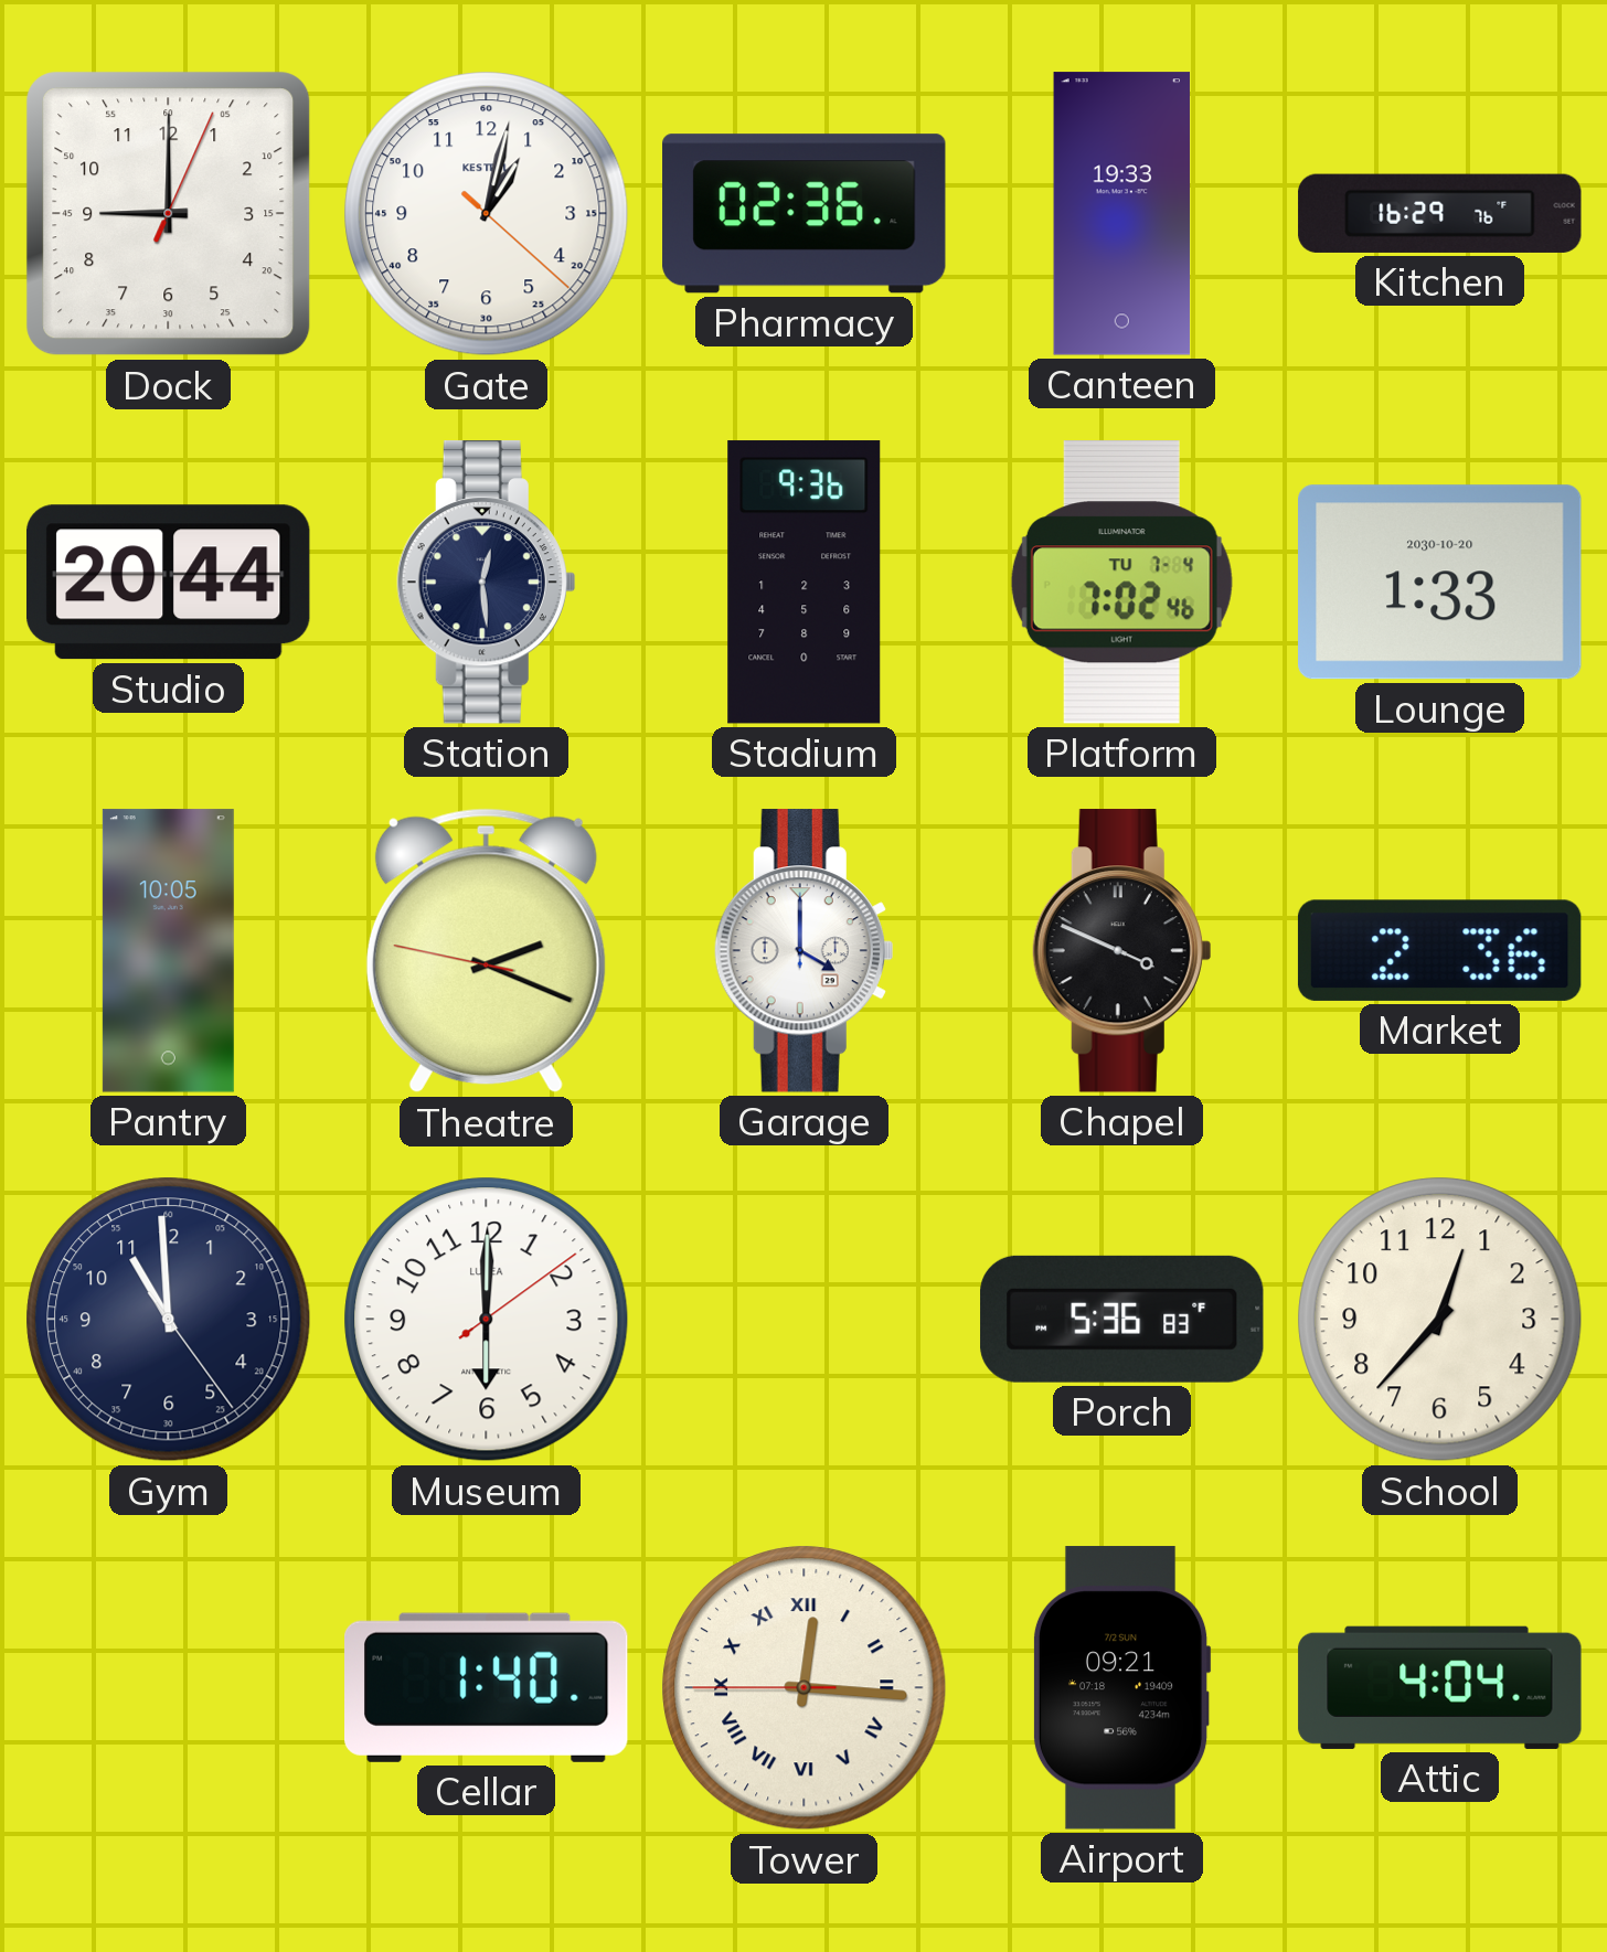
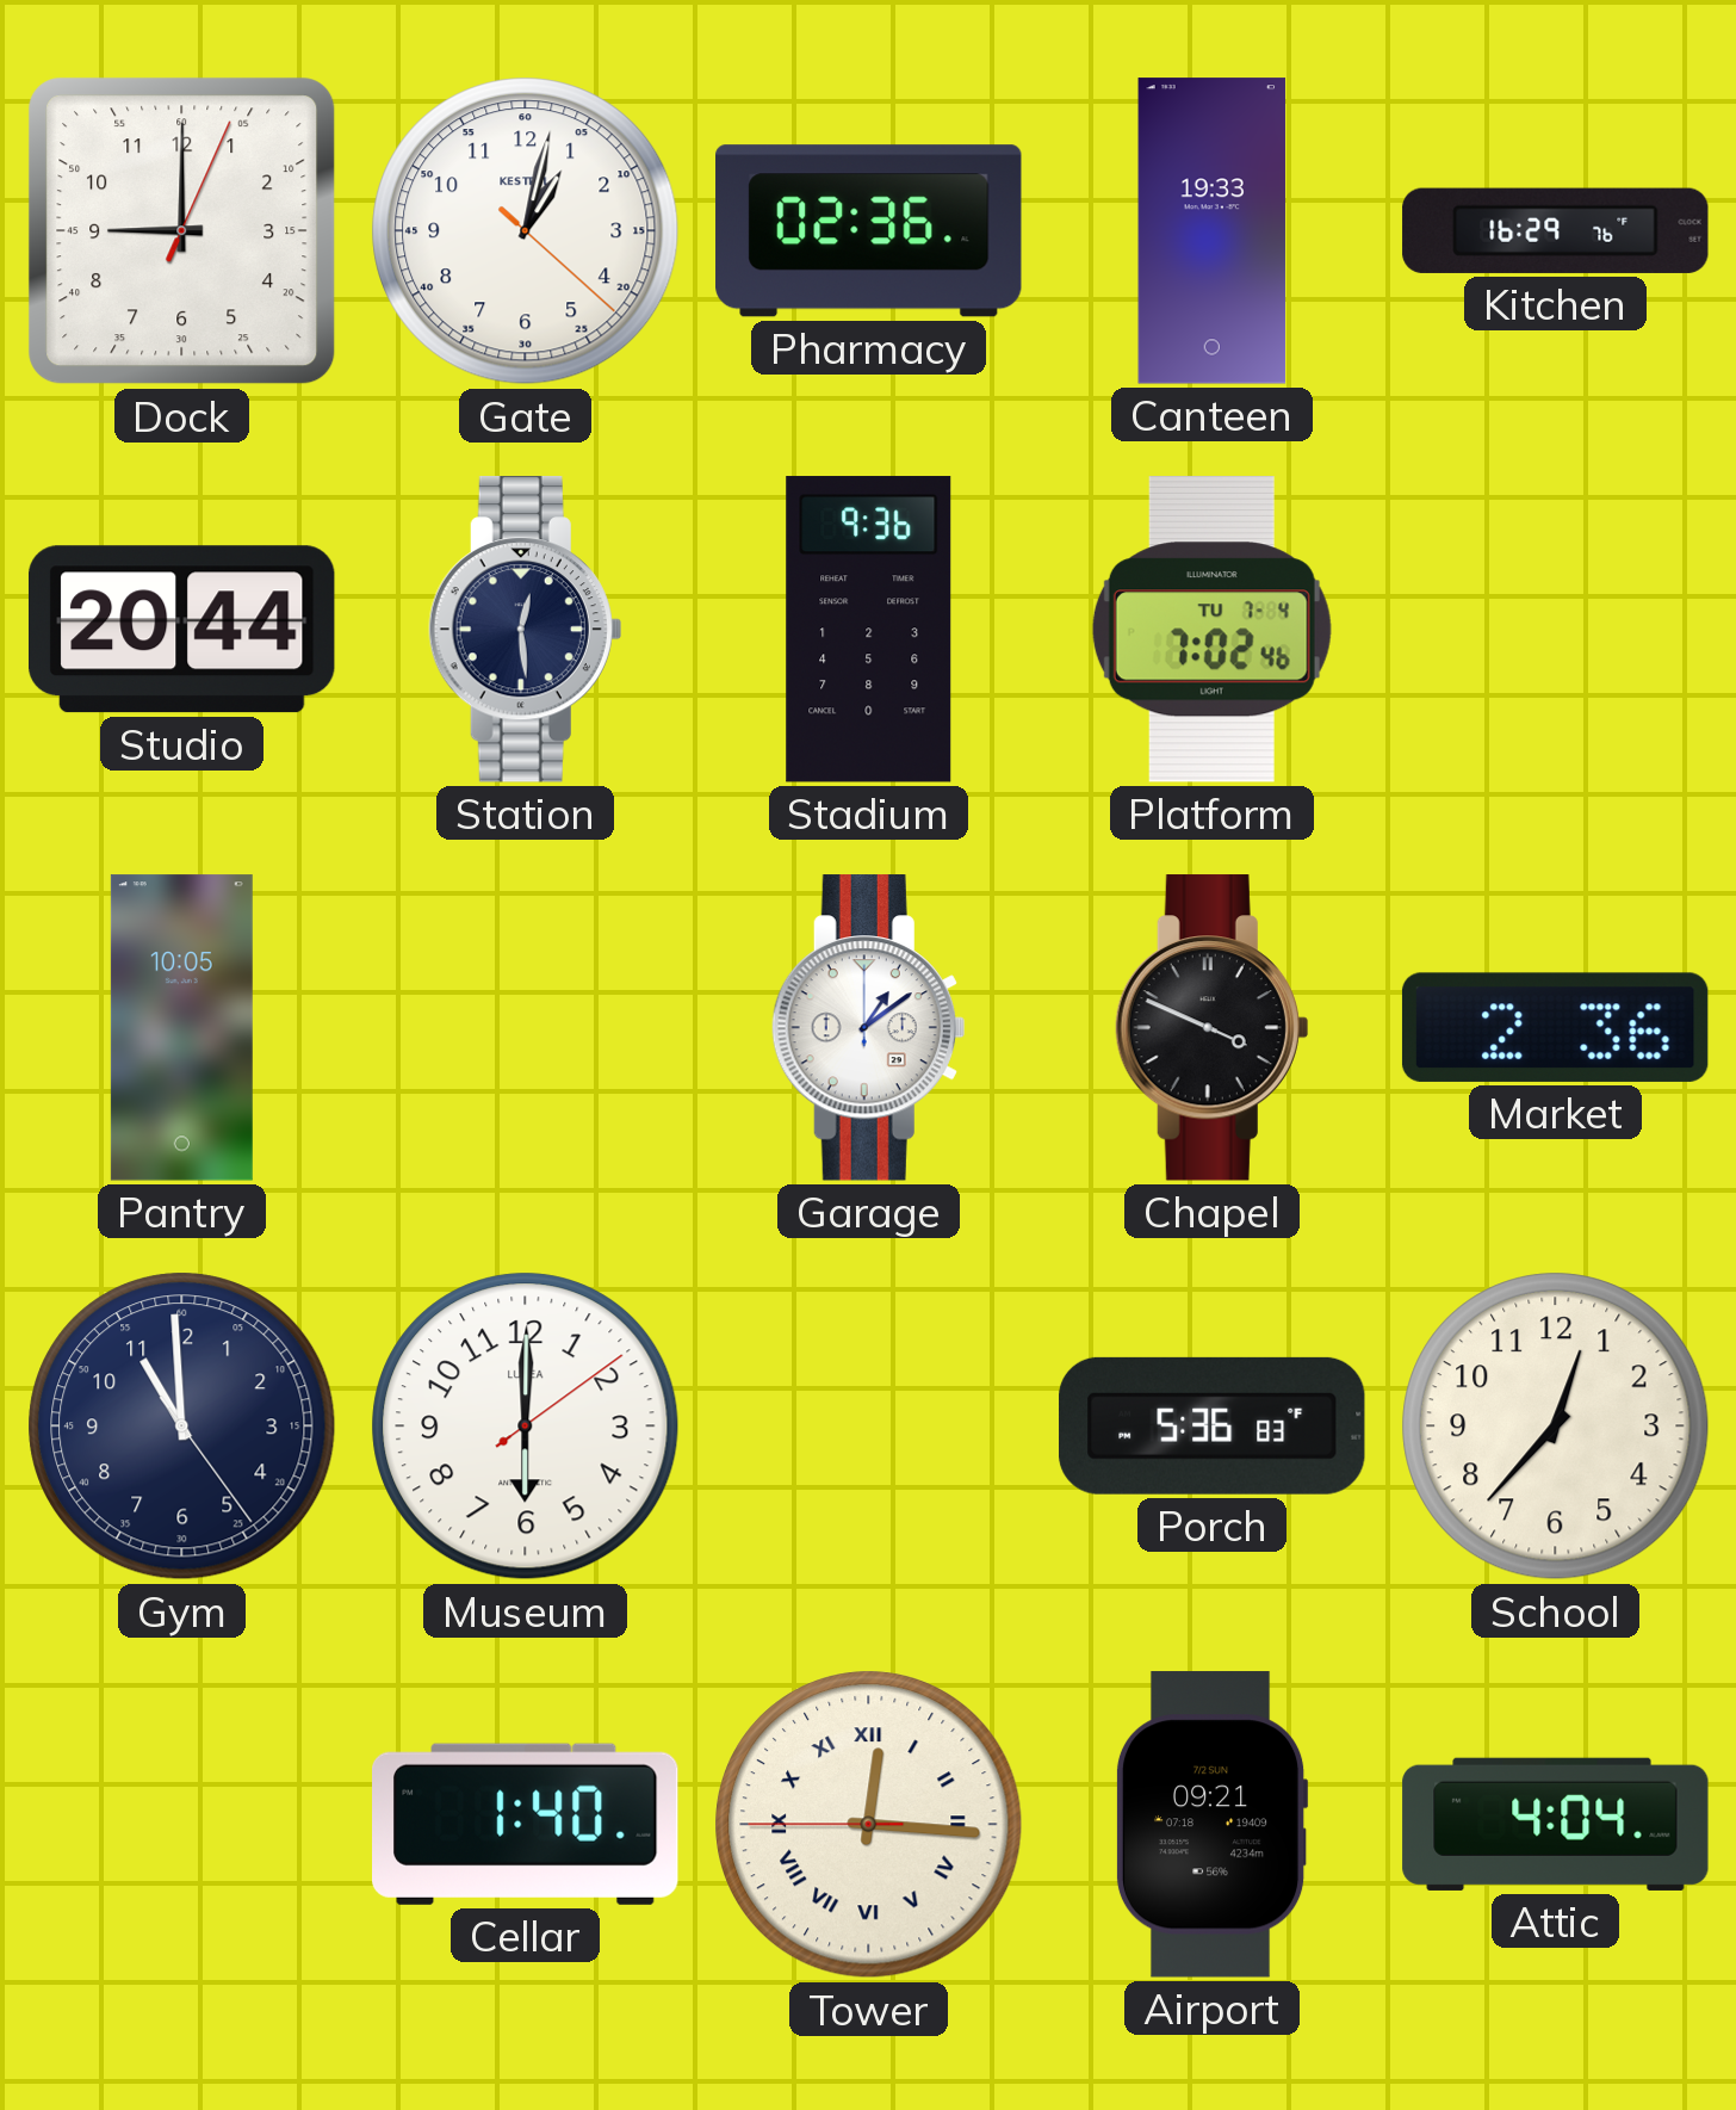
Lounge: 1:33 -> none (1440, 583)
Theatre: 2:18 -> none (486, 951)
Garage: 4:00 -> 1:09 (868, 1028)
